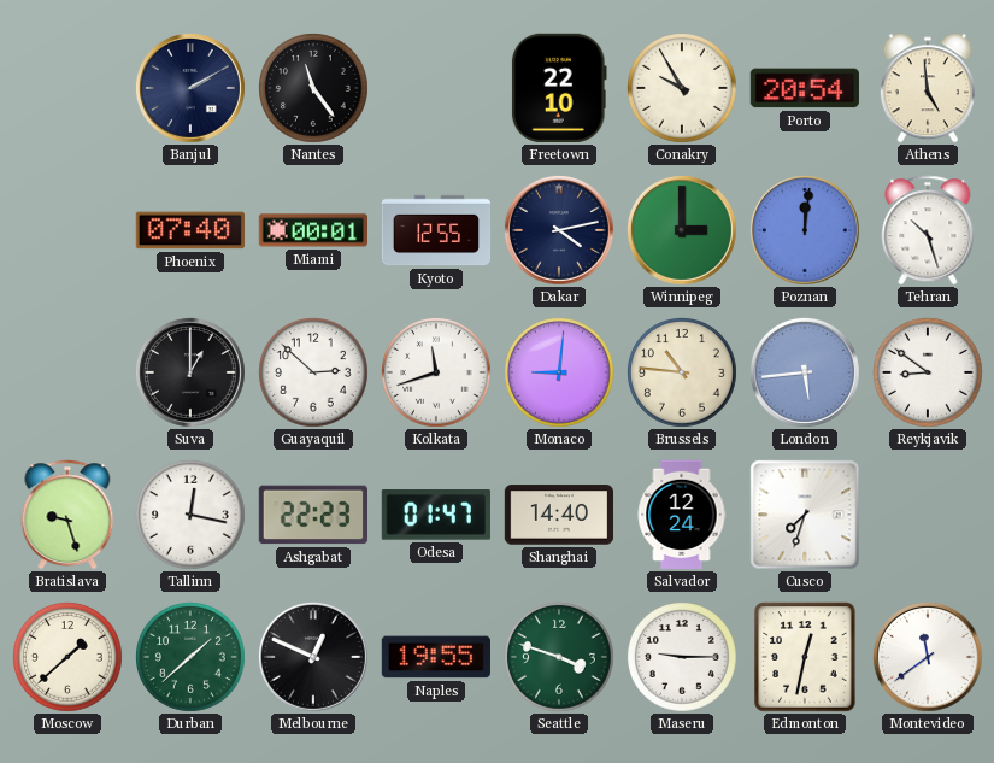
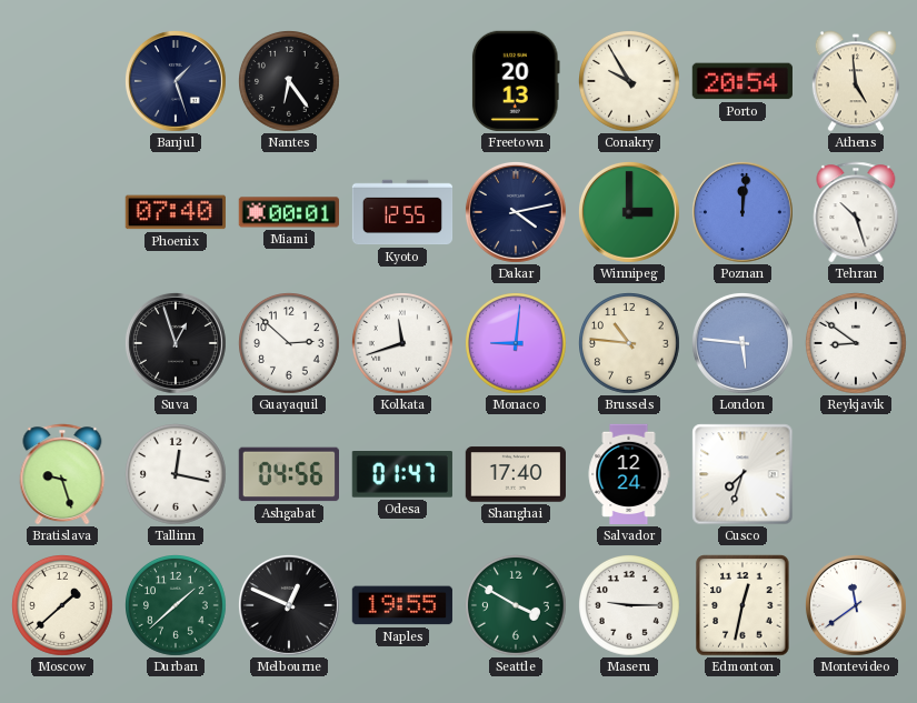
Banjul: 2:10 -> 1:27 (176, 81)
Nantes: 11:24 -> 6:24 (290, 82)
Freetown: 22:10 -> 20:13 (516, 81)
Suva: 1:00 -> 12:57 (176, 343)
London: 5:44 -> 5:46 (742, 343)
Ashgabat: 22:23 -> 04:56 (288, 474)
Shanghai: 14:40 -> 17:40 (515, 474)
Seattle: 3:48 -> 3:50 (517, 606)
